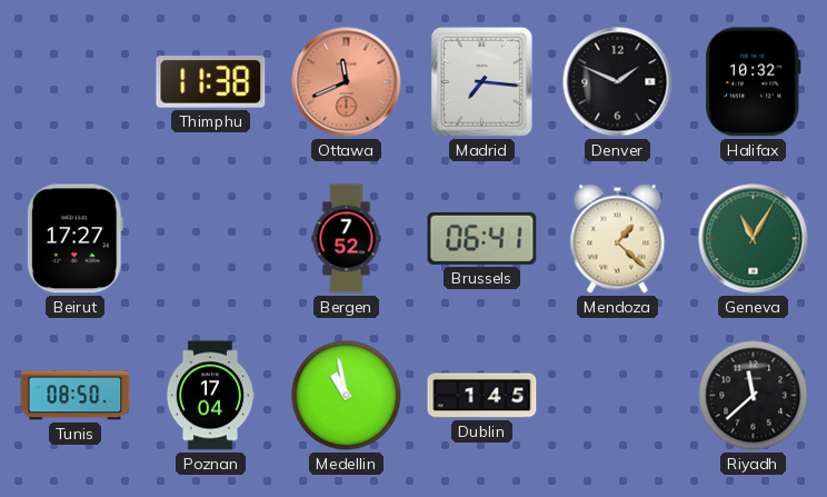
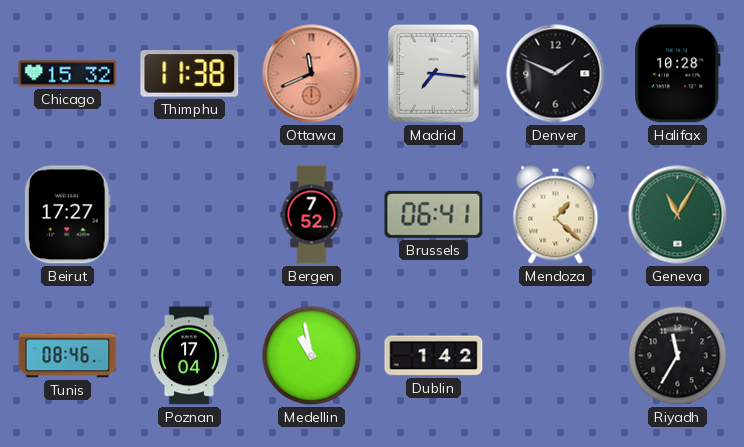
Chicago: none -> 15:32 (68, 74)
Halifax: 10:32 -> 10:28 (677, 74)
Tunis: 08:50 -> 08:46 (68, 356)
Dublin: 1:45 -> 1:42 (434, 356)
Riyadh: 11:38 -> 11:35 (678, 356)
